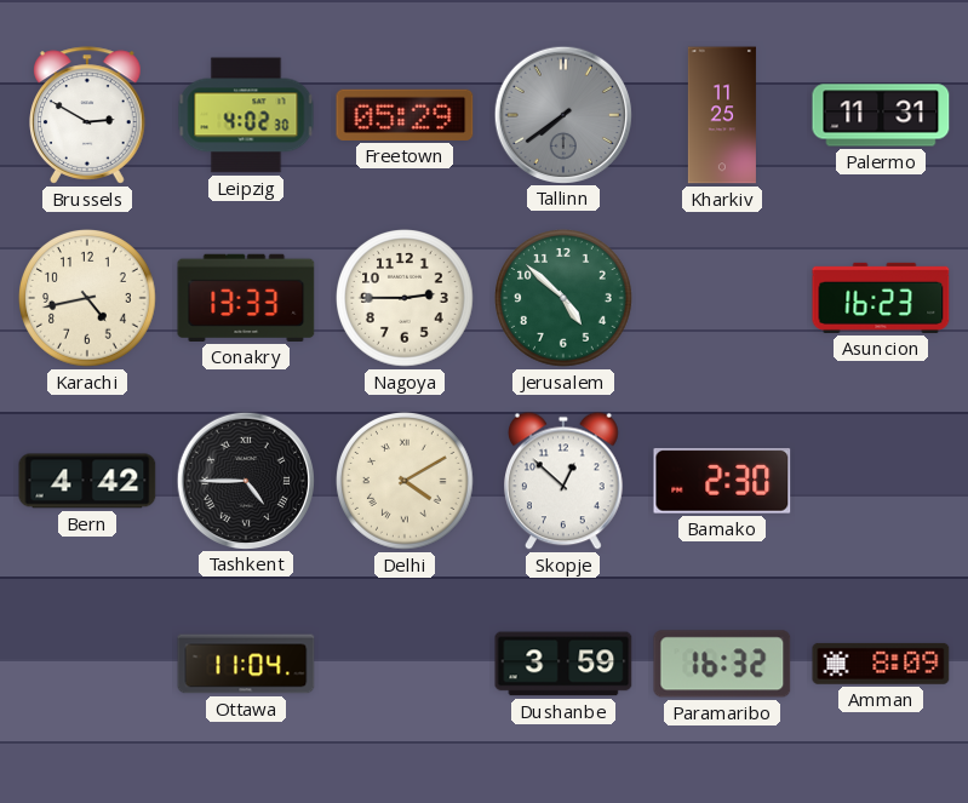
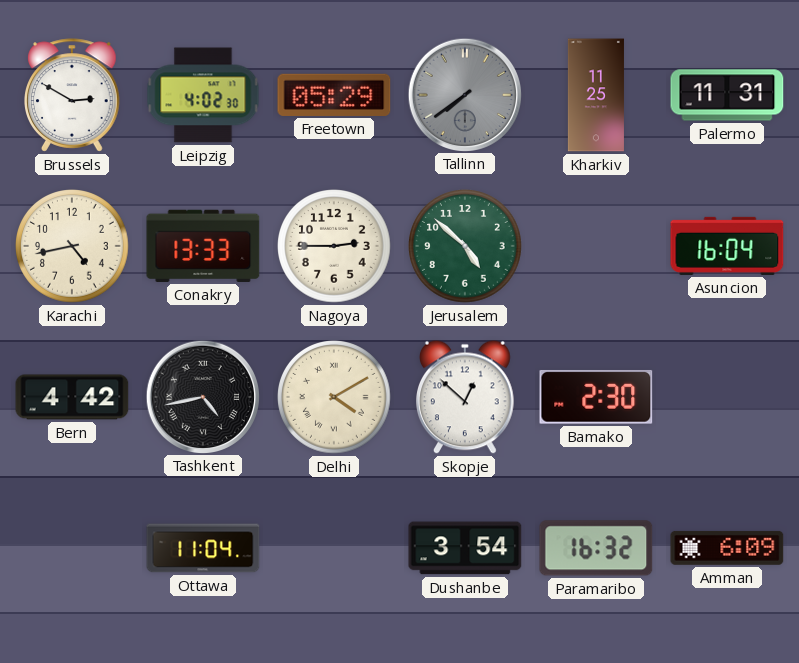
Asuncion: 16:23 -> 16:04 (727, 246)
Tashkent: 4:45 -> 4:43 (202, 396)
Dushanbe: 3:59 -> 3:54 (465, 548)
Amman: 8:09 -> 6:09 (727, 548)
